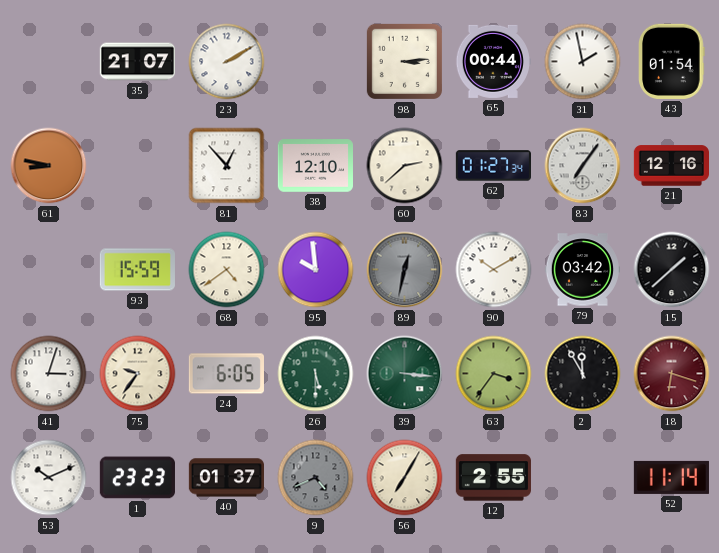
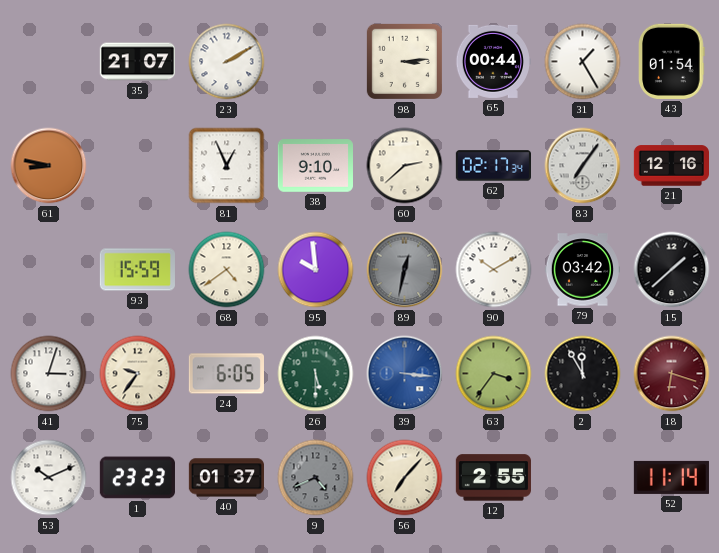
31: 1:58 -> 1:25 (583, 62)
81: 12:53 -> 12:56 (227, 166)
38: 12:10 -> 9:10 (315, 166)
62: 01:27 -> 02:17 (493, 166)
39 dial: green -> blue (405, 374)
56: 7:05 -> 7:07 (405, 478)
